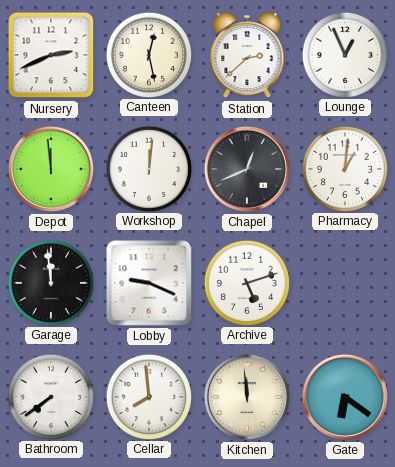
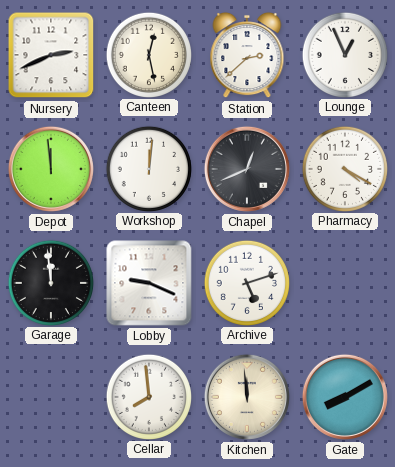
Pharmacy: 1:01 -> 4:20 (344, 168)
Bathroom: 7:39 -> none (50, 396)
Gate: 6:21 -> 8:10 (345, 397)
